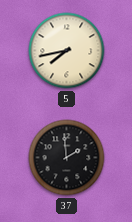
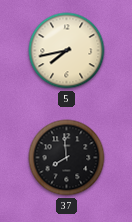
37: 1:59 -> 7:59 (67, 158)
